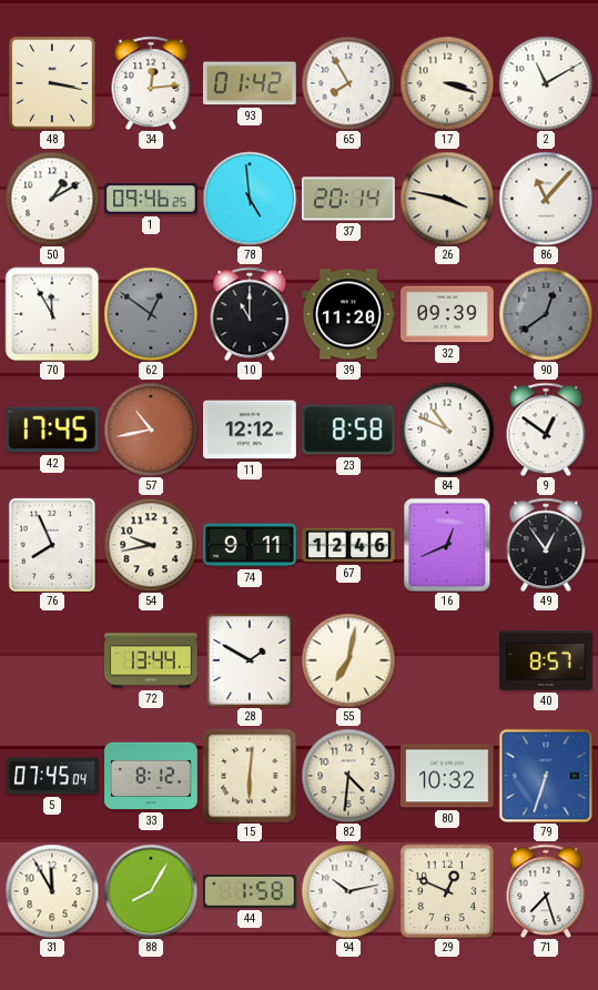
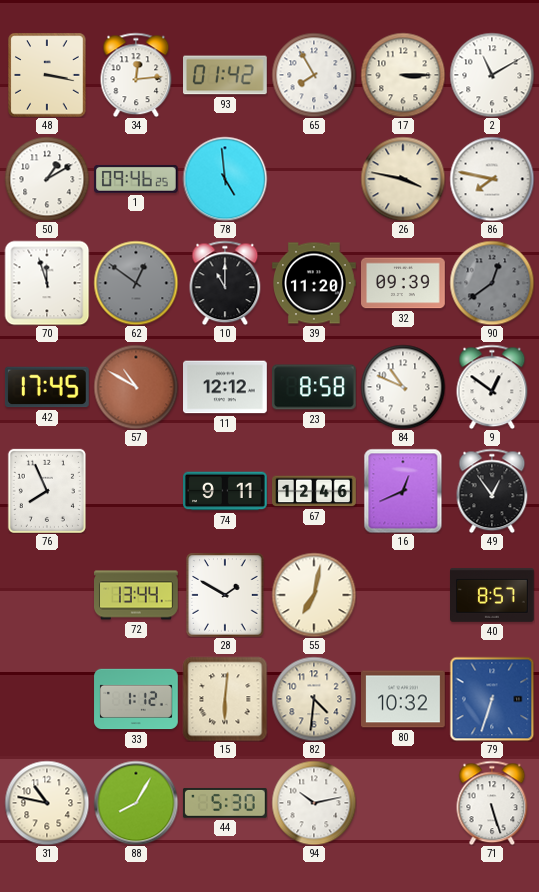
17: 3:18 -> 3:15 (403, 75)
37: 20:14 -> none (349, 199)
86: 11:07 -> 7:47 (492, 179)
70: 11:55 -> 11:57 (47, 283)
57: 10:43 -> 10:50 (136, 387)
54: 9:43 -> none (151, 545)
5: 07:45 -> none (52, 776)
33: 8:12 -> 1:12 (136, 699)
31: 11:55 -> 10:47 (47, 803)
44: 1:58 -> 5:30 (225, 803)
29: 12:49 -> none (446, 890)
71: 7:27 -> 5:27 (492, 803)
